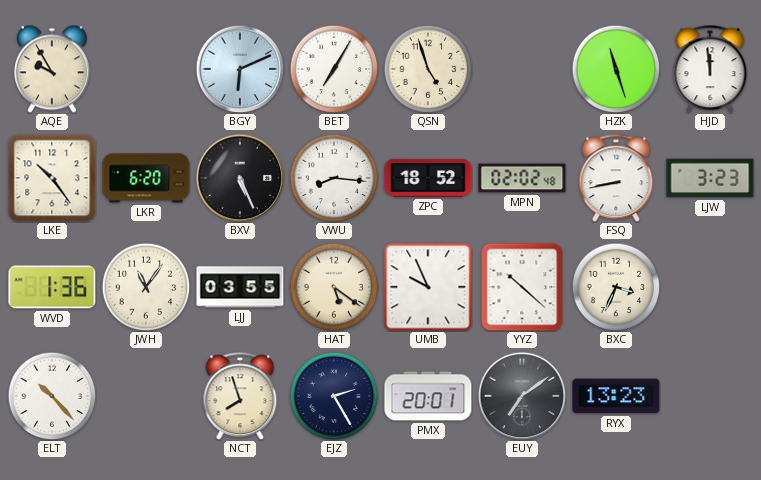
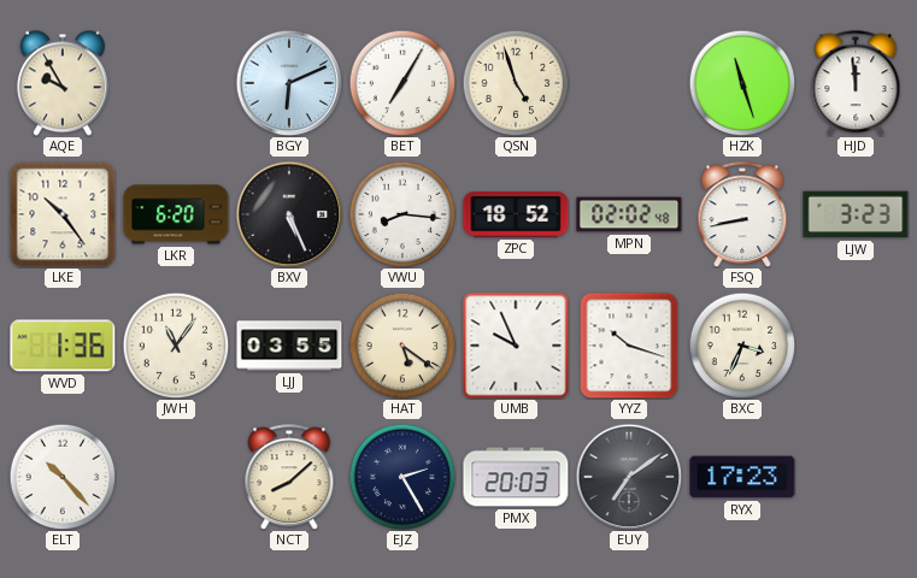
YYZ: 10:22 -> 10:18 (629, 346)
NCT: 7:57 -> 8:08 (289, 477)
PMX: 20:01 -> 20:03 (516, 477)
RYX: 13:23 -> 17:23 (742, 477)
